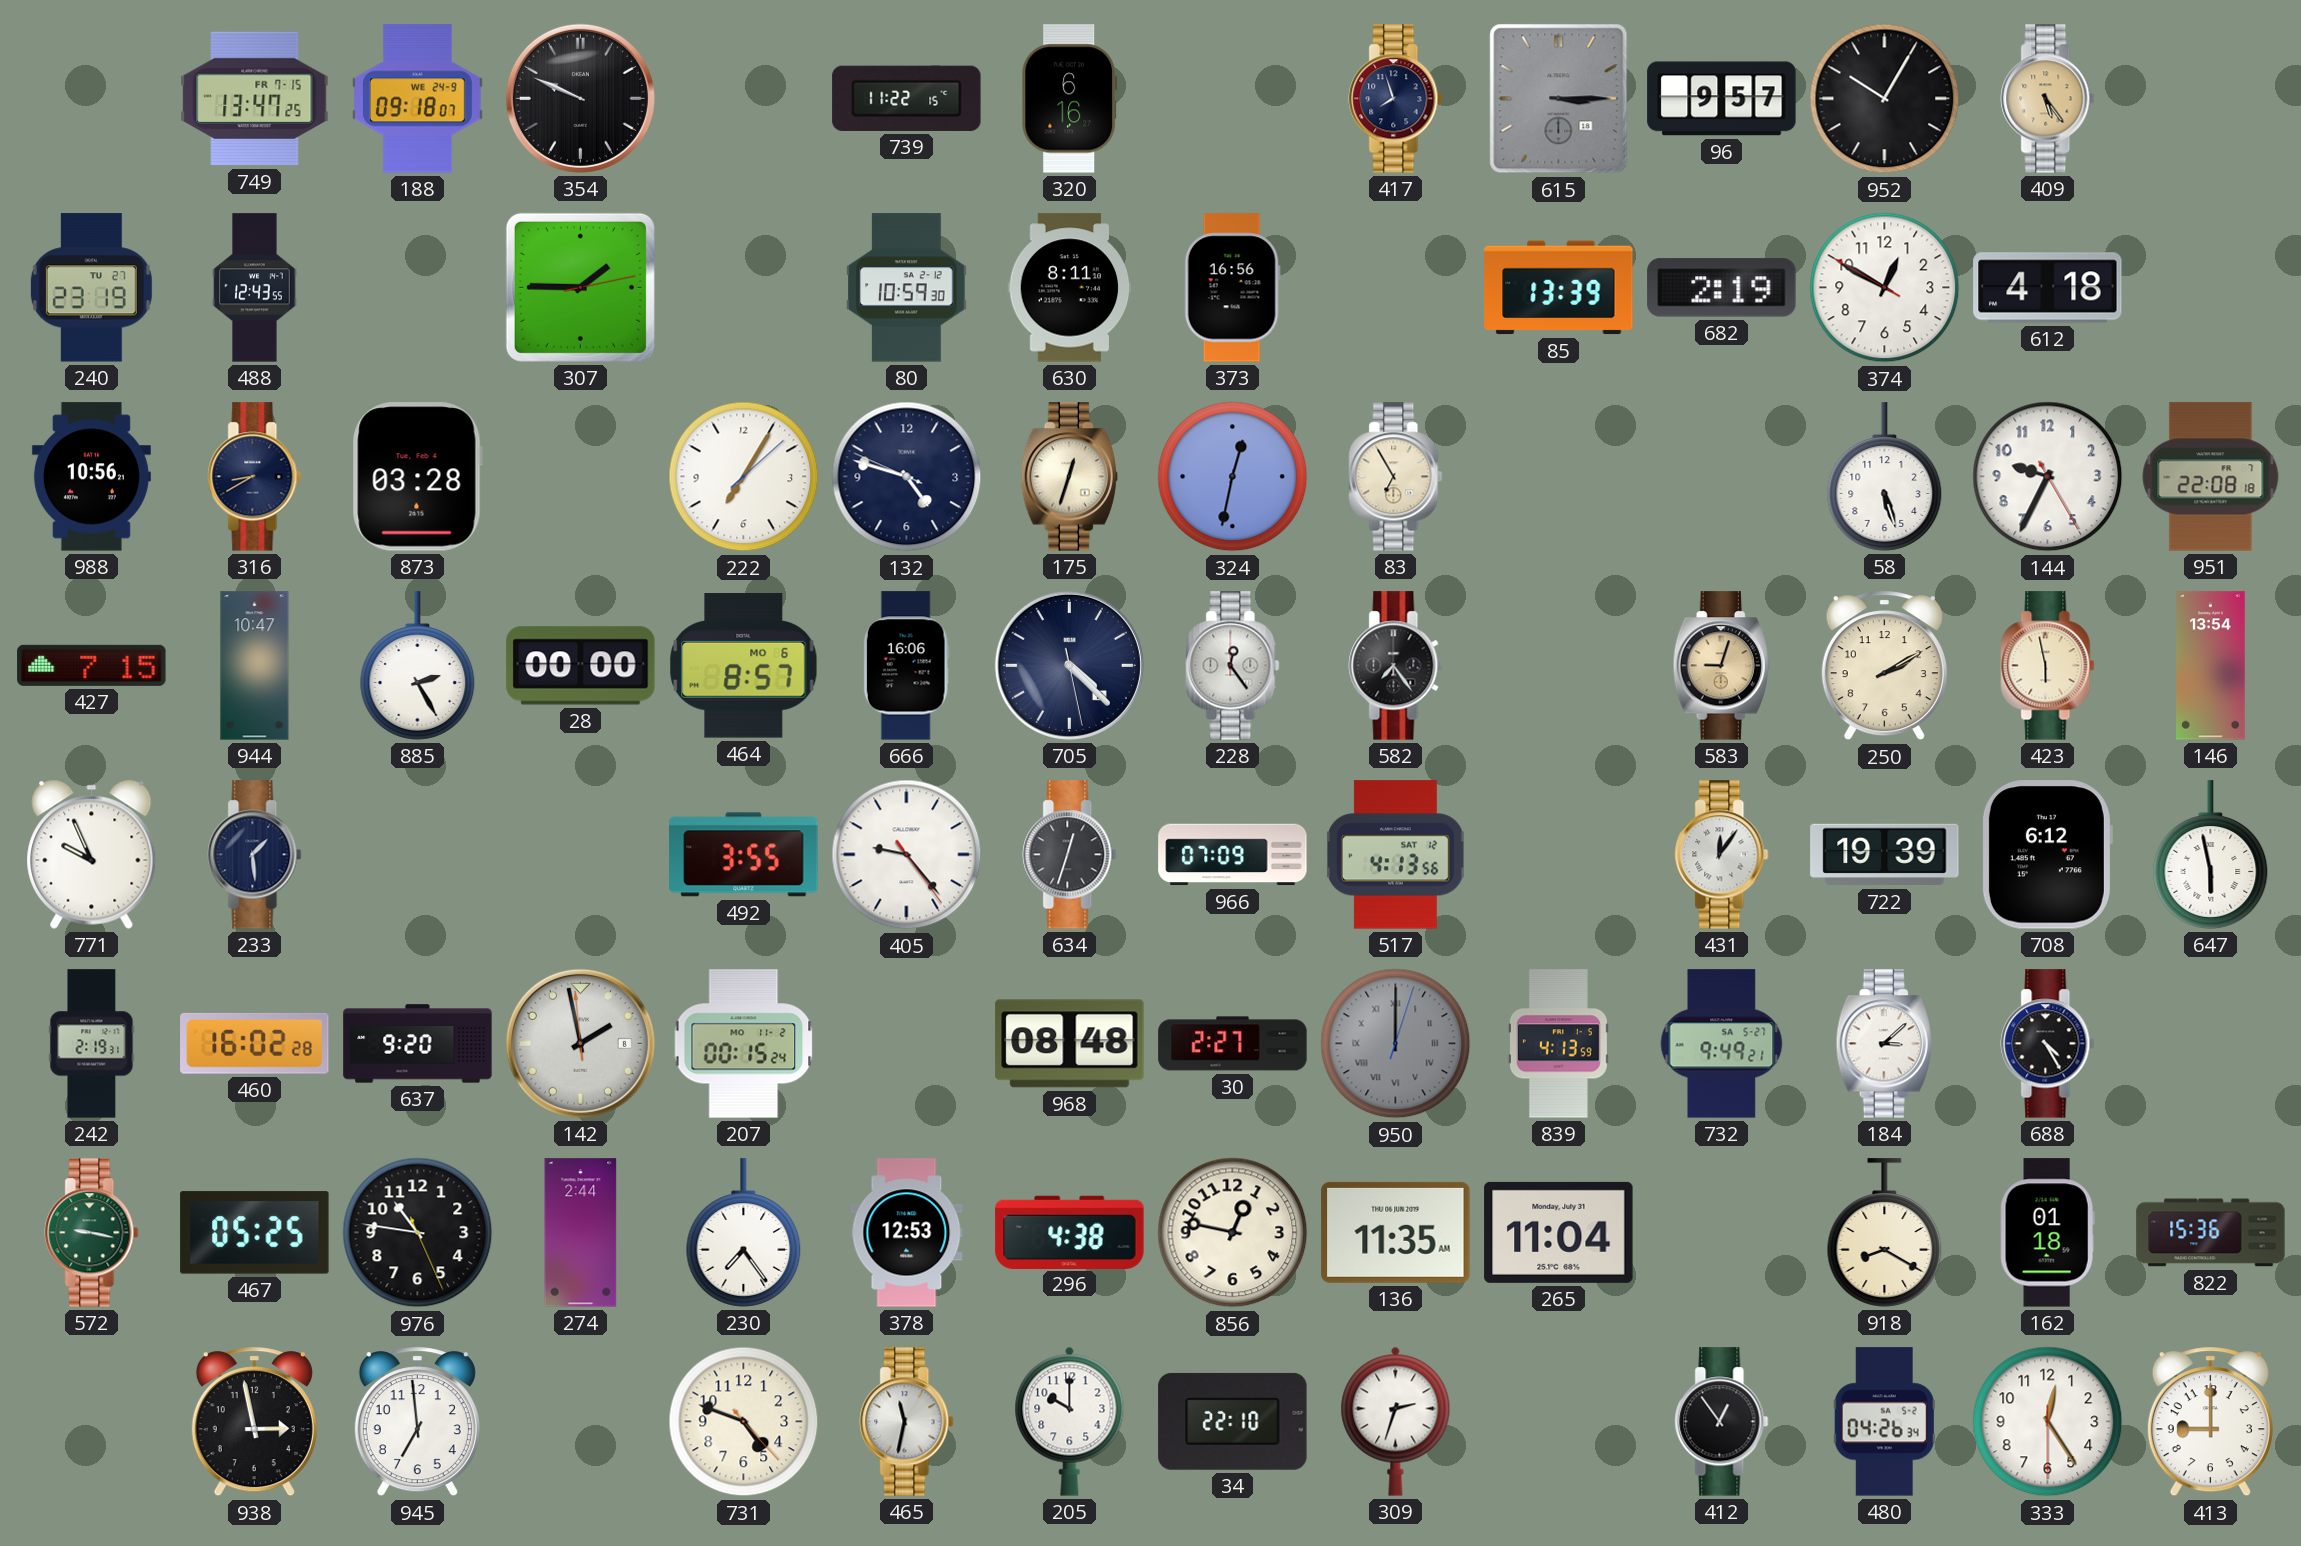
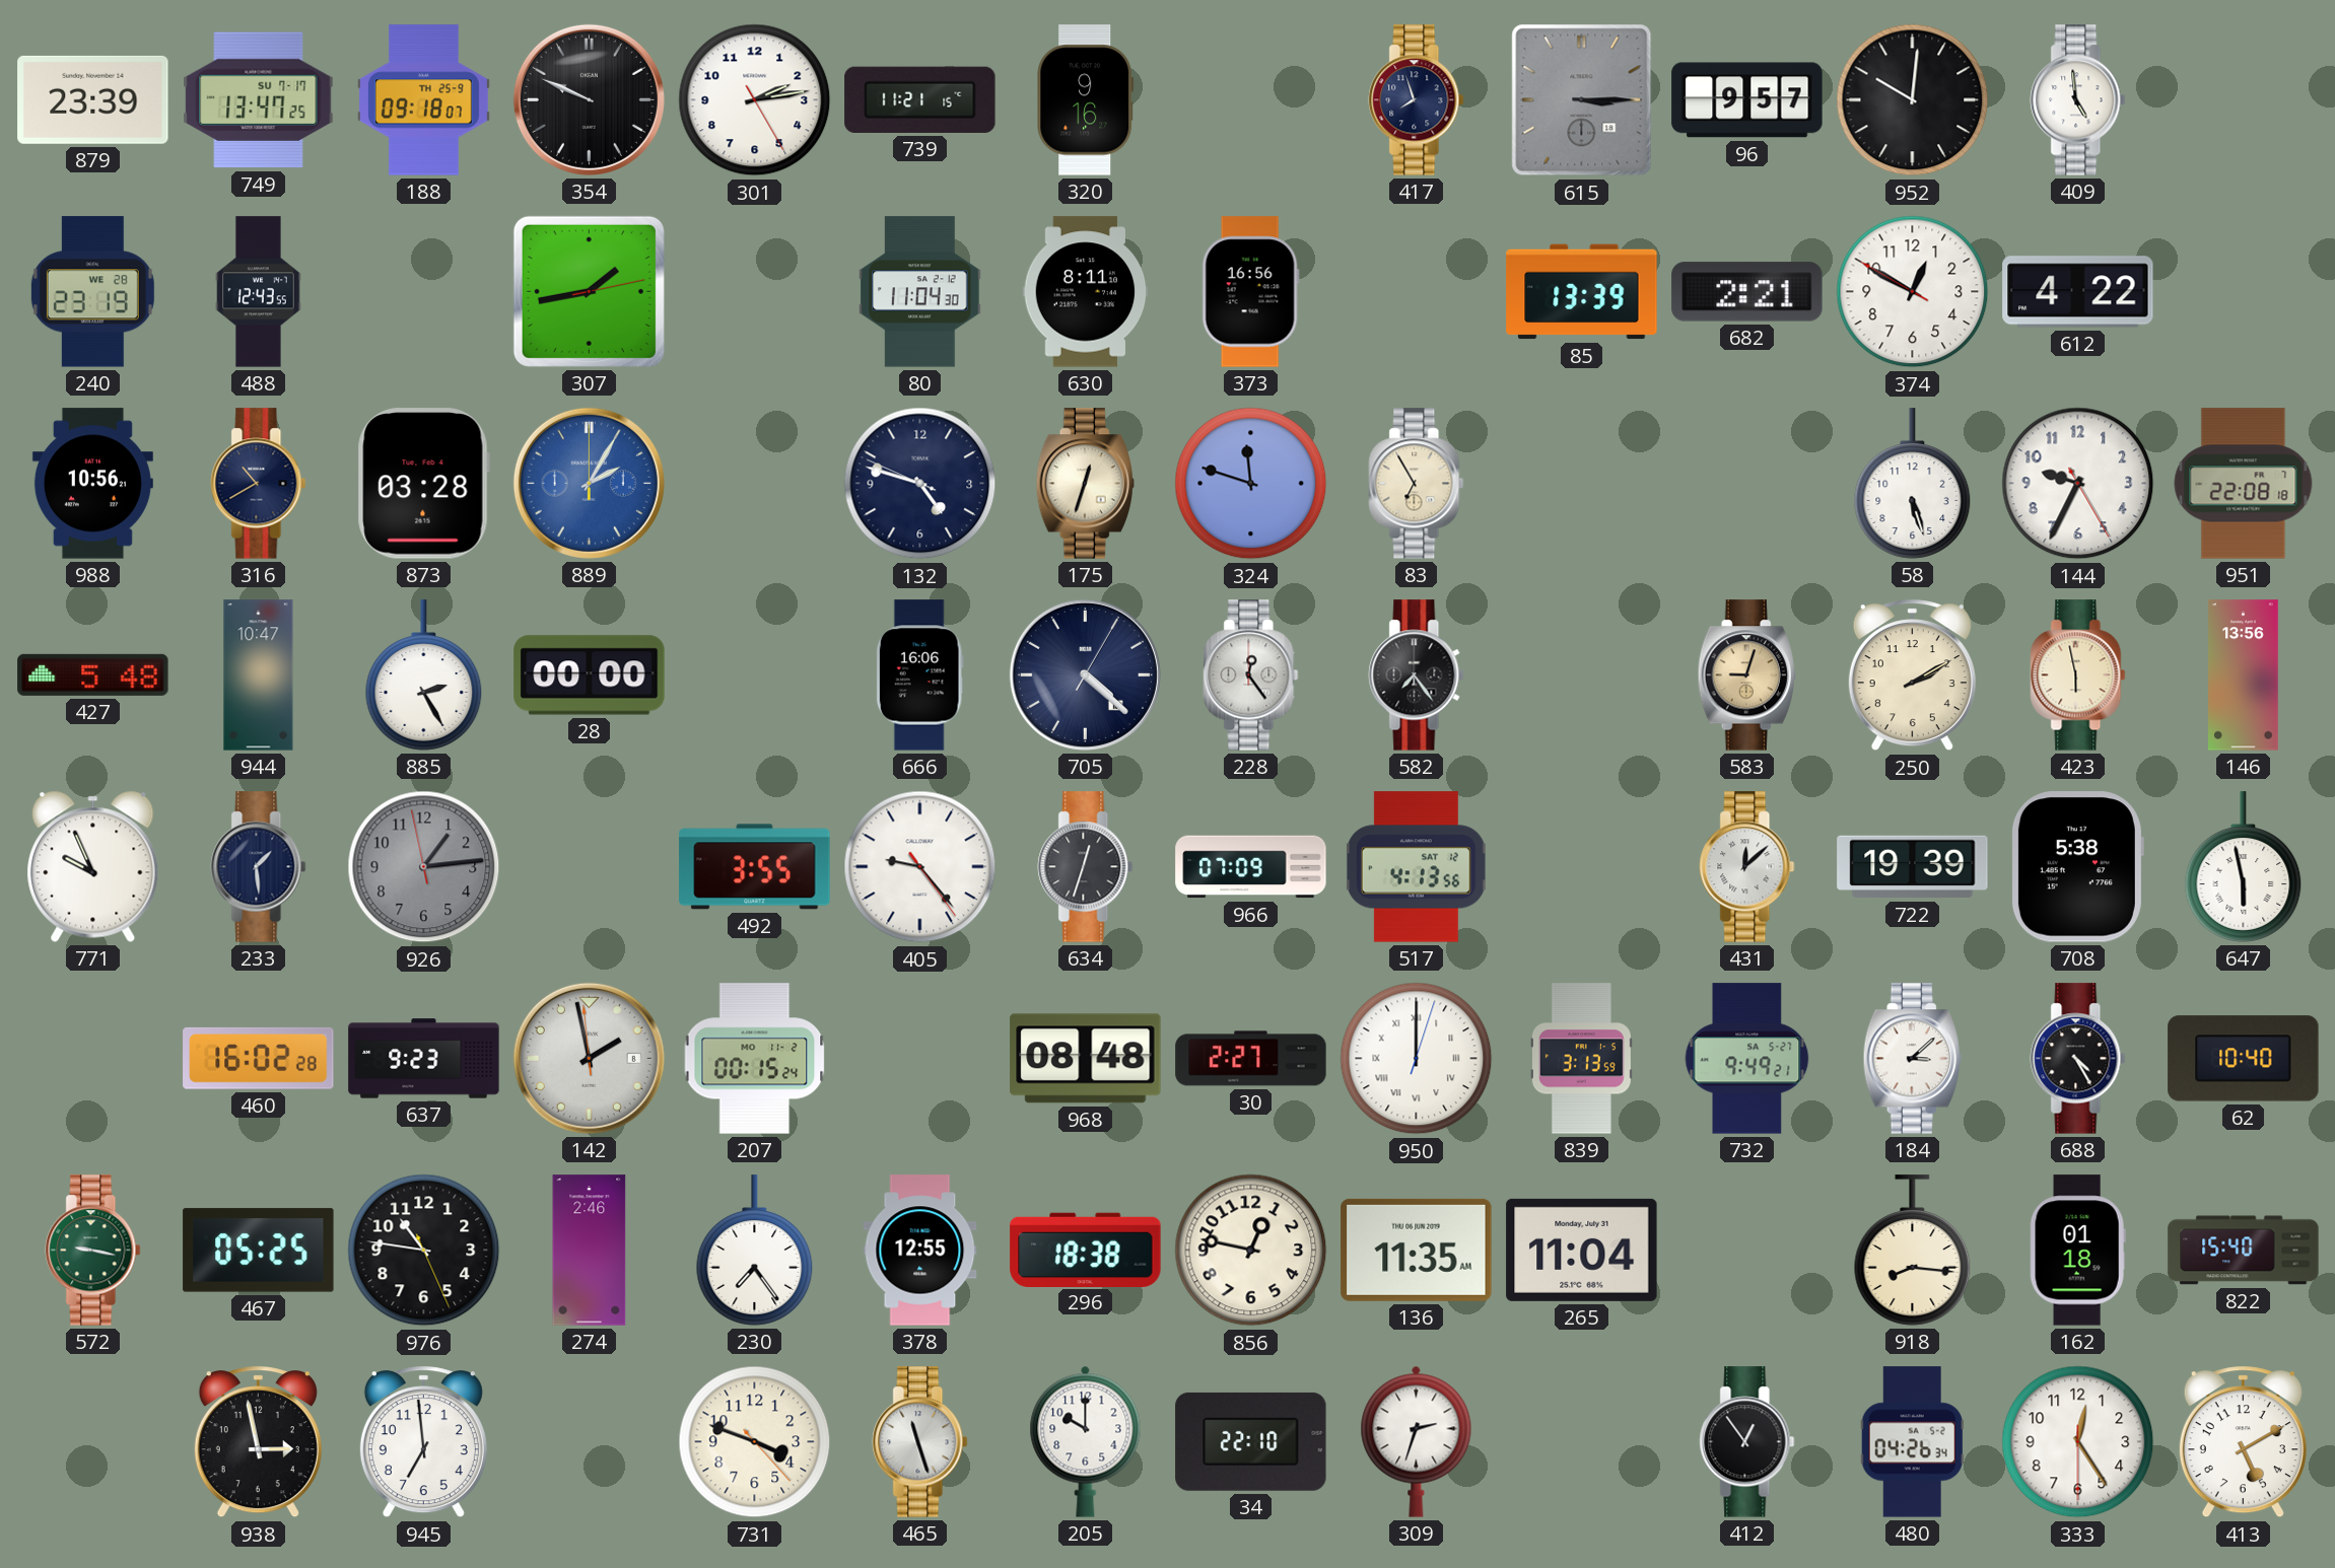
879: none -> 23:39 (93, 99)
749 date: FR 7-15 -> SU 7-17 (259, 100)
188 date: WE 24-9 -> TH 25-9 (423, 100)
301: none -> 2:13 (755, 100)
739: 11:22 -> 11:21 (920, 99)
320: 6:16 -> 9:16 (1086, 100)
952: 10:05 -> 10:01 (1913, 100)
409: 5:24 -> 4:59 (2078, 100)
409 dial: champagne -> white (2078, 100)
240 date: TU 27 -> WE 28 (92, 292)
307: 1:45 -> 1:43 (589, 291)
80: 10:59 -> 11:04 (920, 292)
682: 2:19 -> 2:21 (1747, 292)
612: 4:18 -> 4:22 (2078, 292)
316: 8:40 -> 10:40 (259, 484)
889: none -> 2:05 (589, 483)
222: 7:05 -> none (744, 477)
324: 12:32 -> 11:48 (1251, 484)
427: 7:15 -> 5:48 (93, 674)
464: 8:57 -> none (744, 666)
705: 4:22:28 -> 4:22:05 (1085, 674)
146: 13:54 -> 13:56 (2244, 675)
926: none -> 1:13 (424, 867)
431: 12:06 -> 12:08 (1747, 867)
708: 6:12 -> 5:38 (2077, 867)
242: 2:19 -> none (92, 1044)
637: 9:20 -> 9:23 (424, 1059)
950 dial: grey -> white (1417, 1059)
839: 4:13 -> 3:13 (1581, 1059)
62: none -> 10:40 (2244, 1059)
274: 2:44 -> 2:46 (590, 1251)
378: 12:53 -> 12:55 (920, 1251)
296: 4:38 -> 18:38 (1086, 1250)
918: 8:20 -> 8:16 (1913, 1251)
822: 15:36 -> 15:40 (2244, 1251)
731: 4:48 -> 3:48 (755, 1442)
465: 11:32 -> 11:27 (920, 1442)
413: 9:00 -> 5:10 (2243, 1442)
